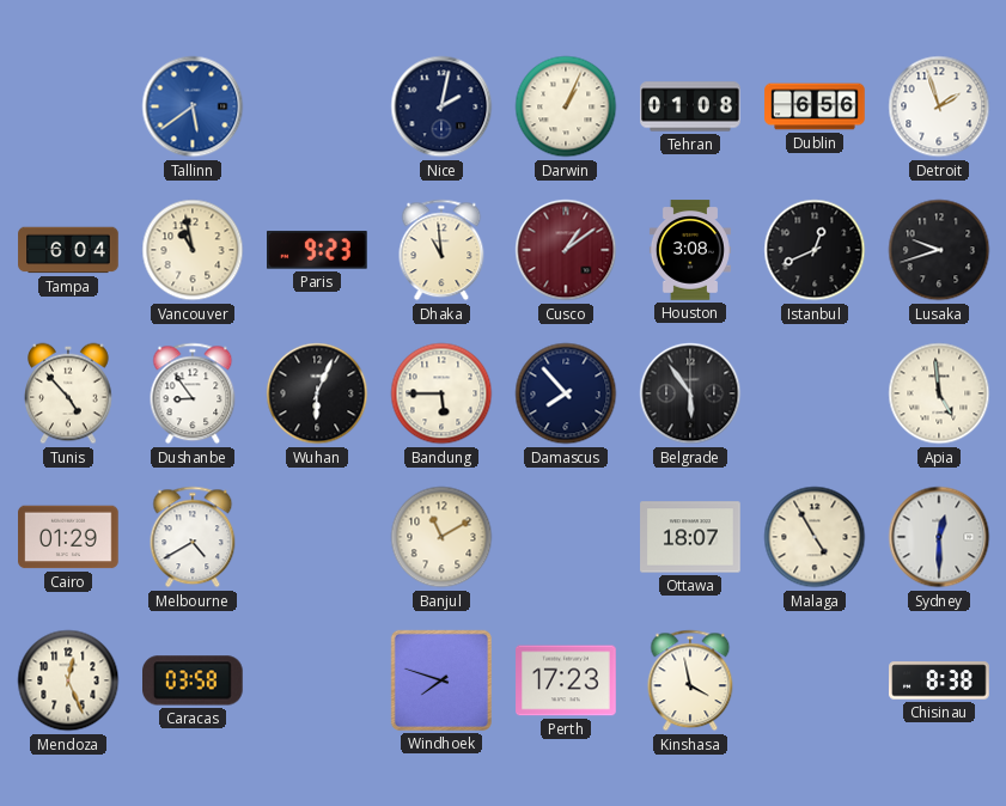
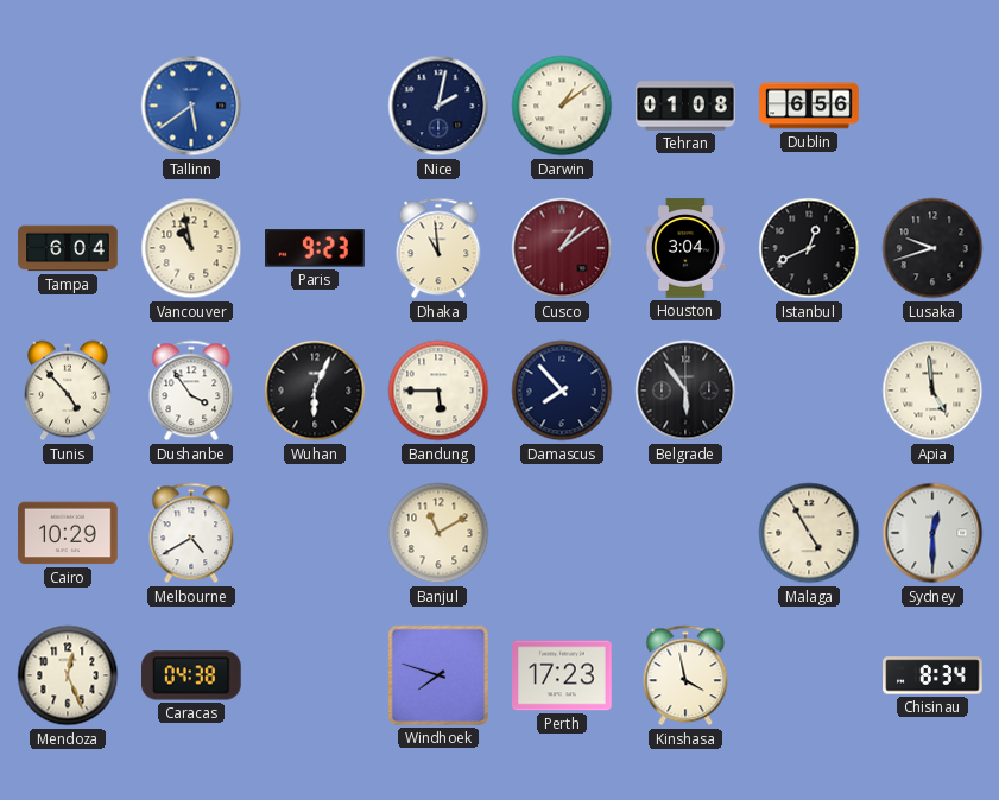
Darwin: 1:04 -> 1:09 (562, 106)
Detroit: 1:57 -> none (939, 106)
Houston: 3:08 -> 3:04 (685, 248)
Dushanbe: 8:54 -> 3:54 (191, 391)
Cairo: 01:29 -> 10:29 (68, 533)
Ottawa: 18:07 -> none (690, 537)
Caracas: 03:58 -> 04:38 (192, 675)
Chisinau: 8:38 -> 8:34 (932, 675)
